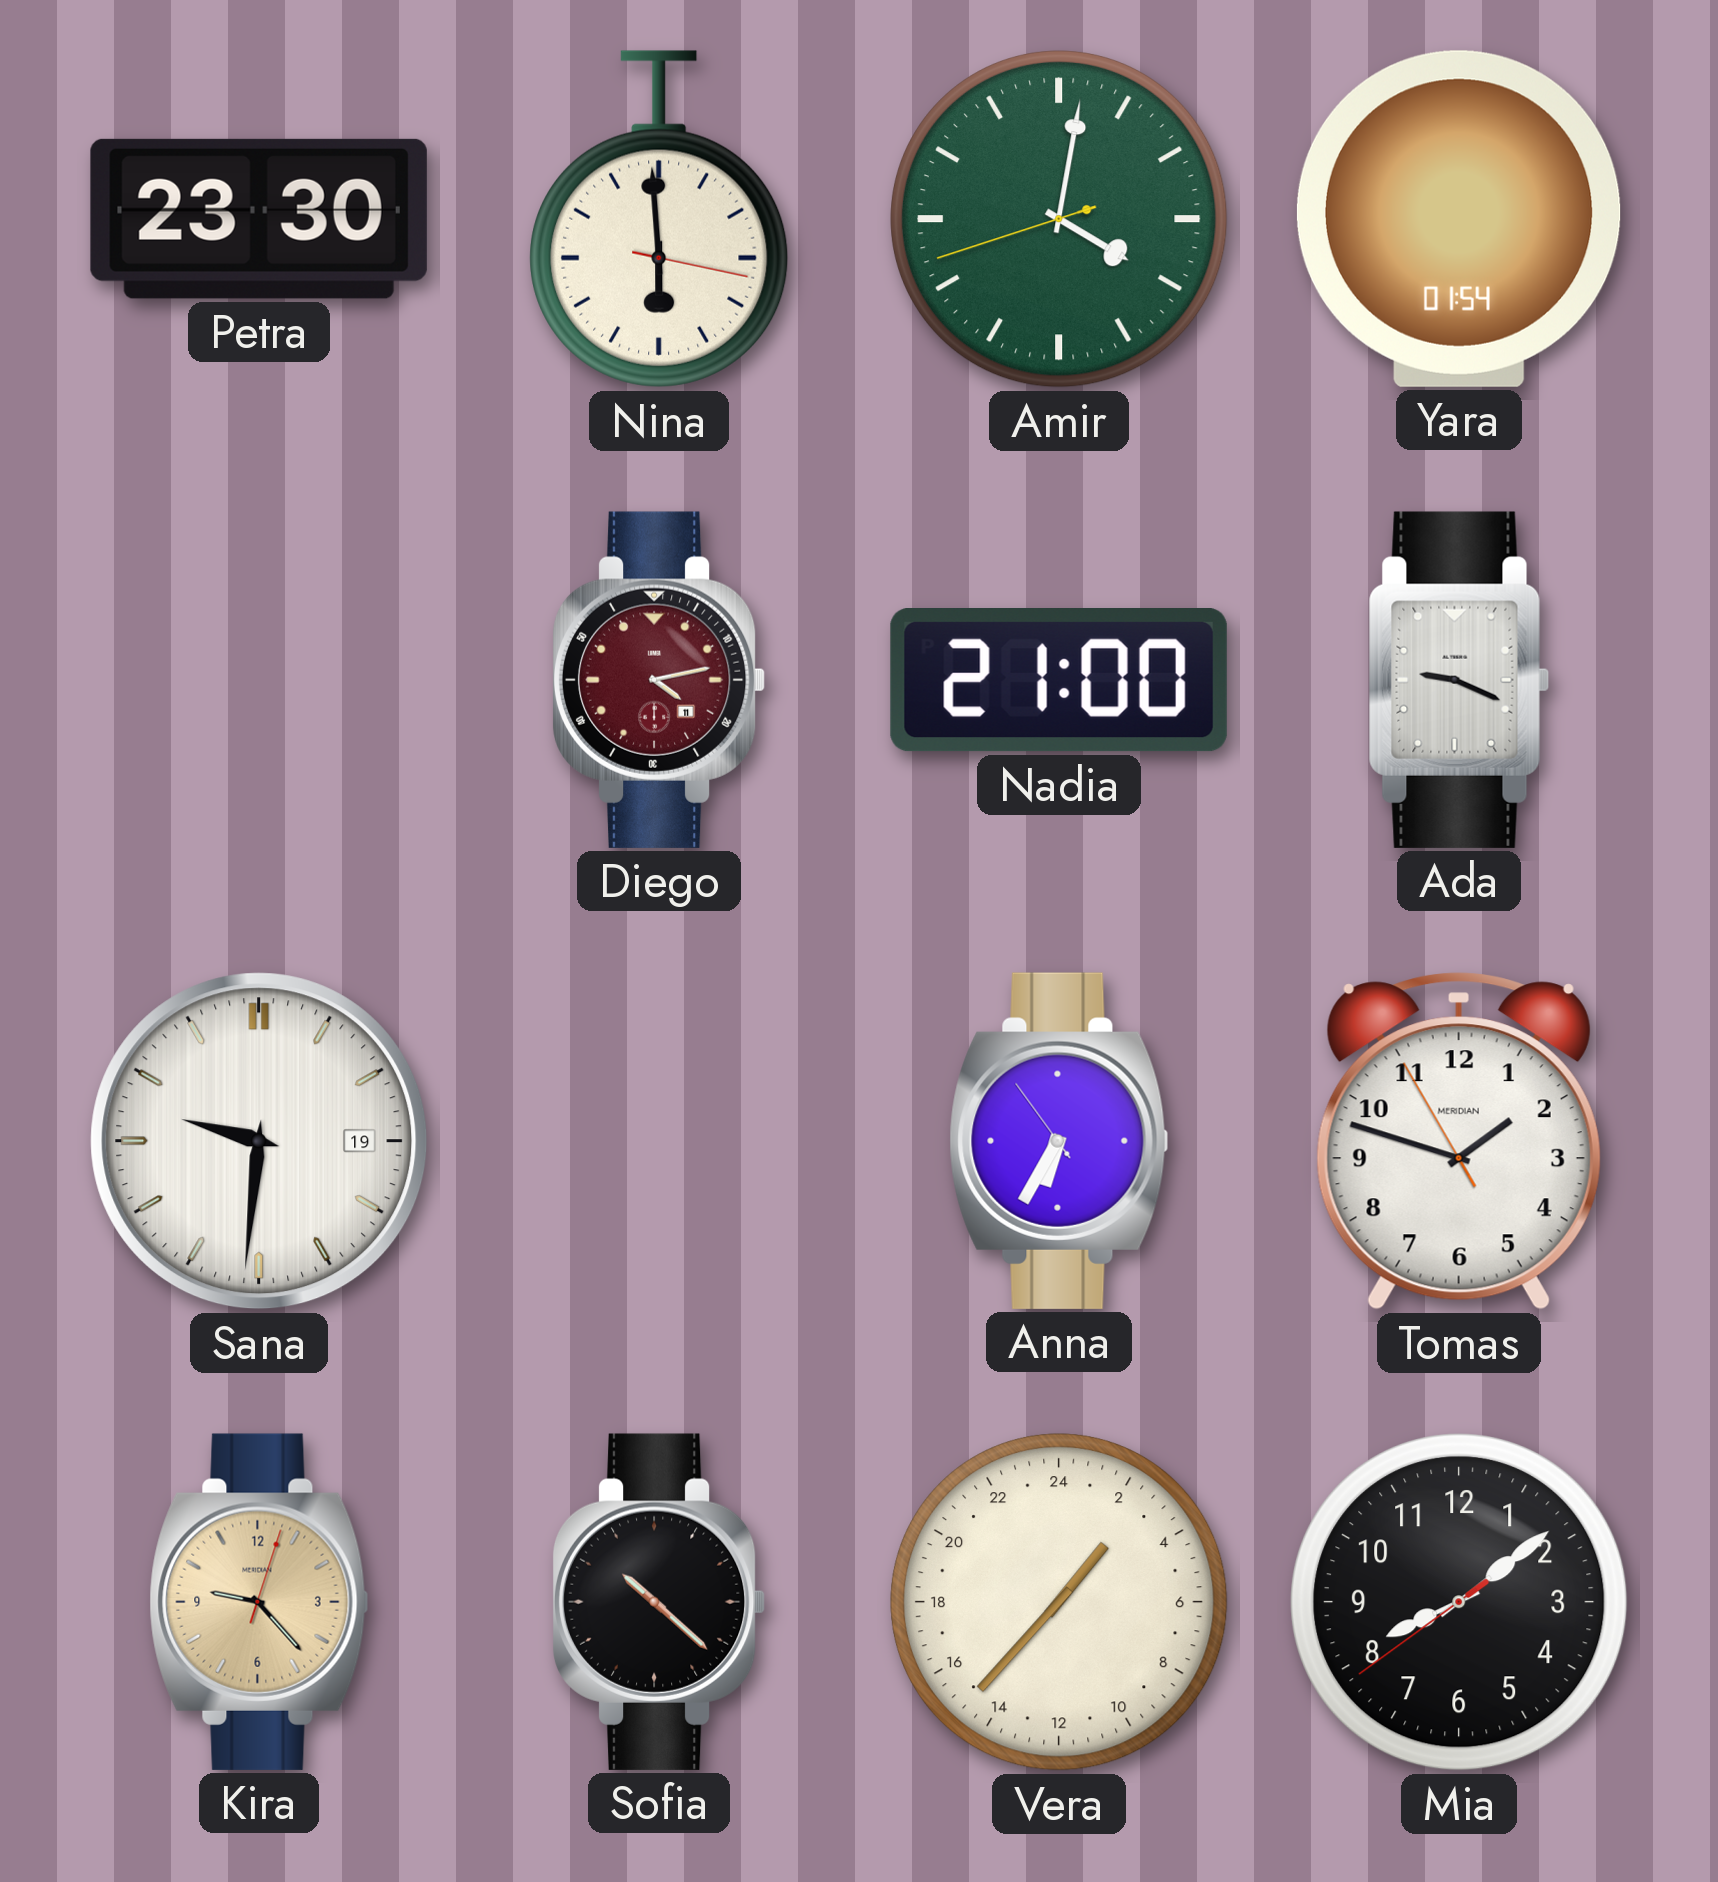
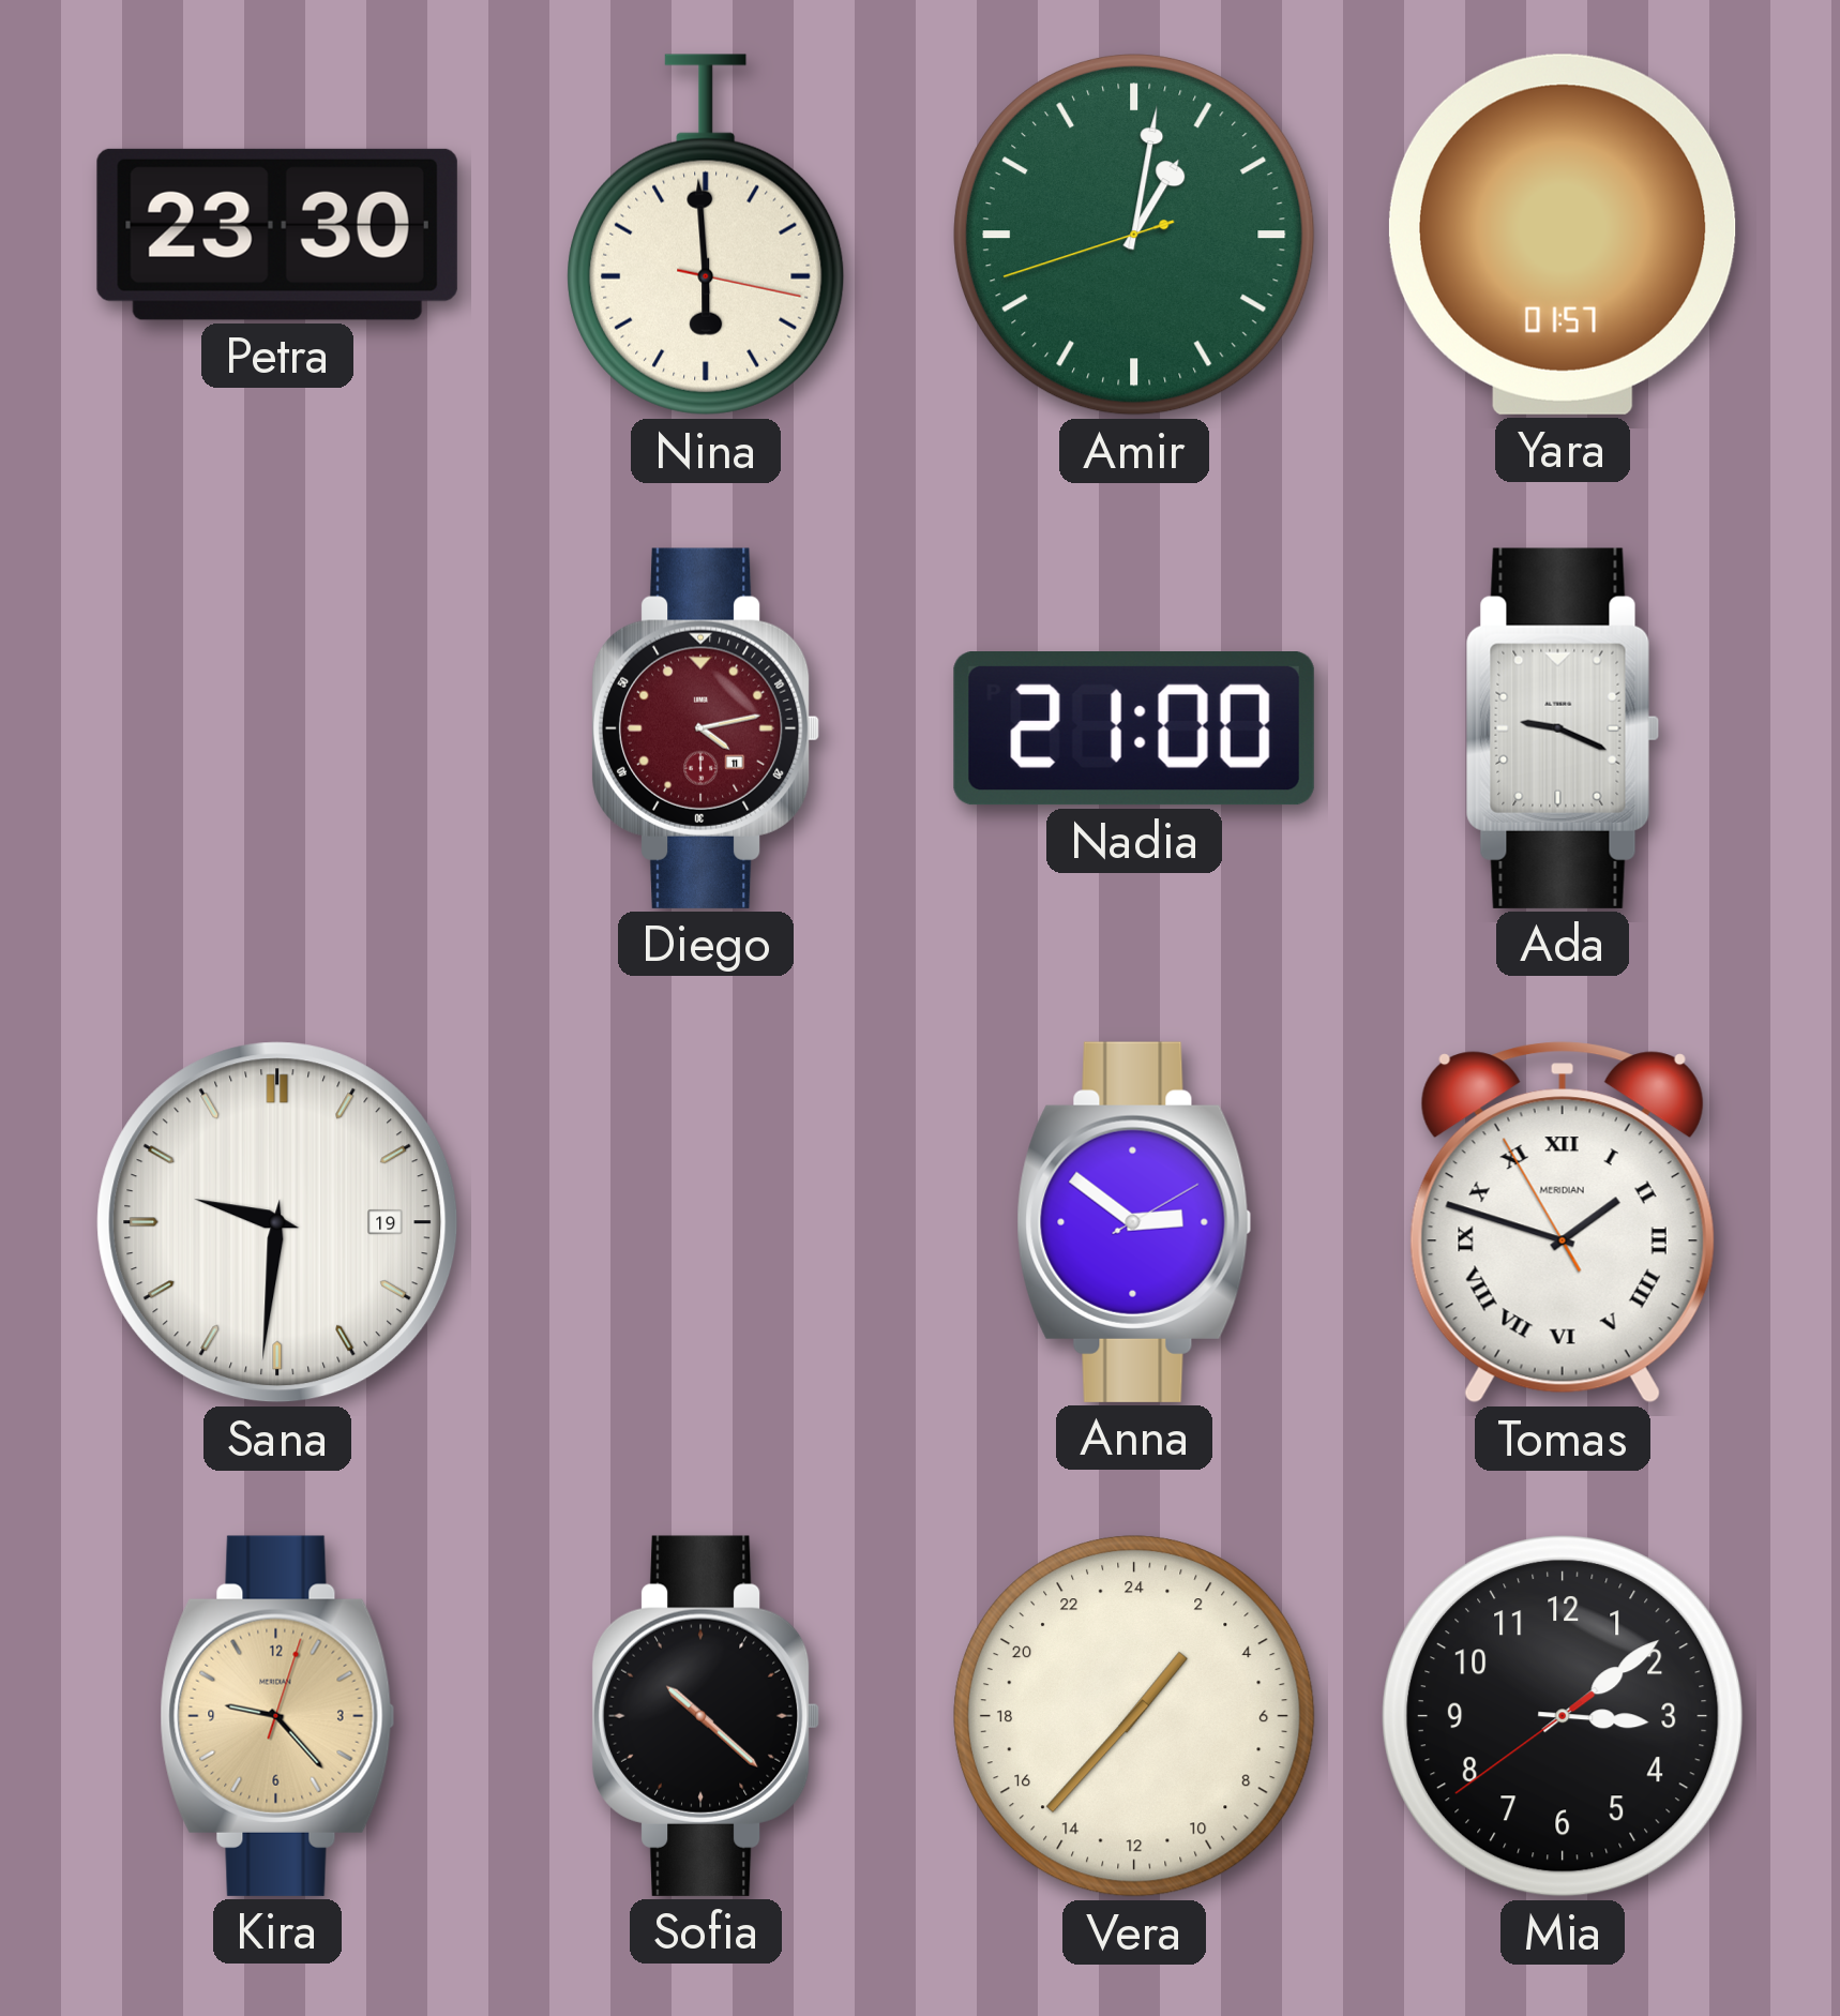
Amir: 4:01 -> 1:01 (1135, 236)
Yara: 01:54 -> 01:57 (1563, 235)
Anna: 6:34 -> 2:51 (1134, 1222)
Tomas numerals: Arabic -> Roman (1563, 1222)
Mia: 8:08 -> 3:08 (1564, 1717)
